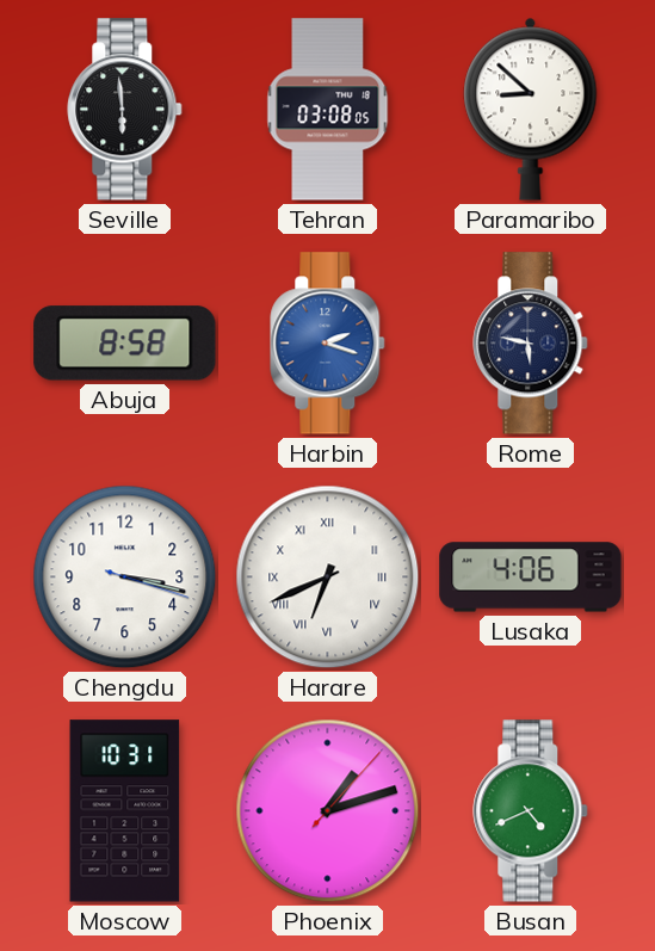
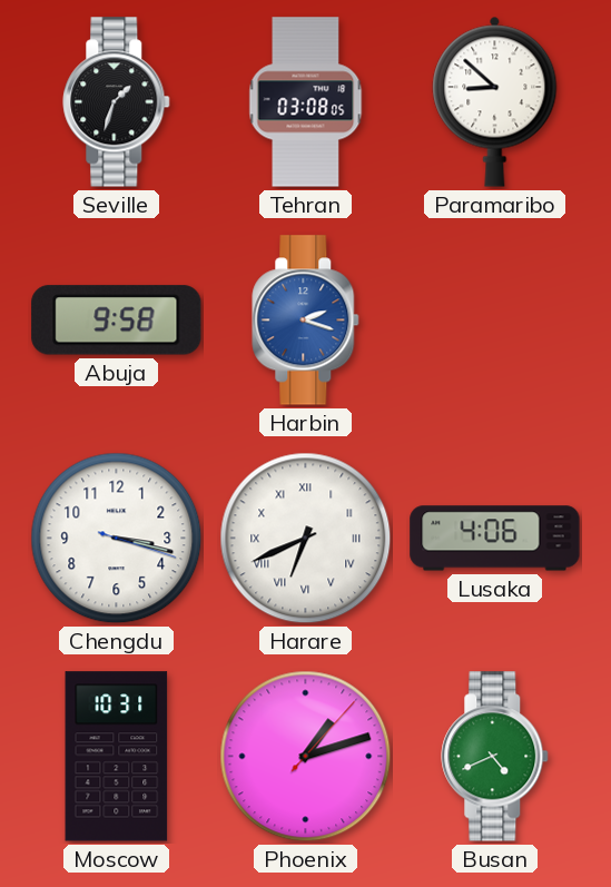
Seville: 5:59 -> 1:33 (117, 102)
Abuja: 8:58 -> 9:58 (117, 321)
Rome: 5:47 -> none (531, 344)
